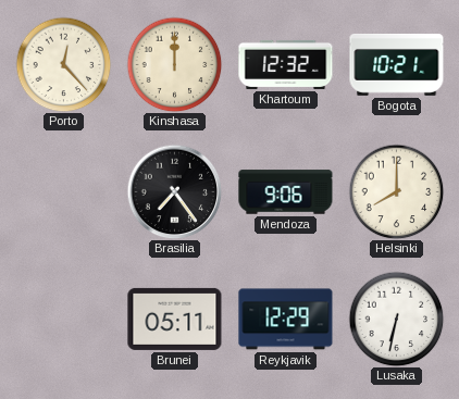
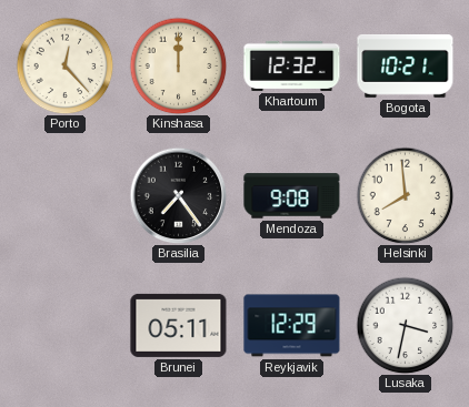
Mendoza: 9:06 -> 9:08 (292, 196)
Helsinki: 8:00 -> 7:59 (405, 195)
Lusaka: 6:32 -> 3:32 (405, 325)
